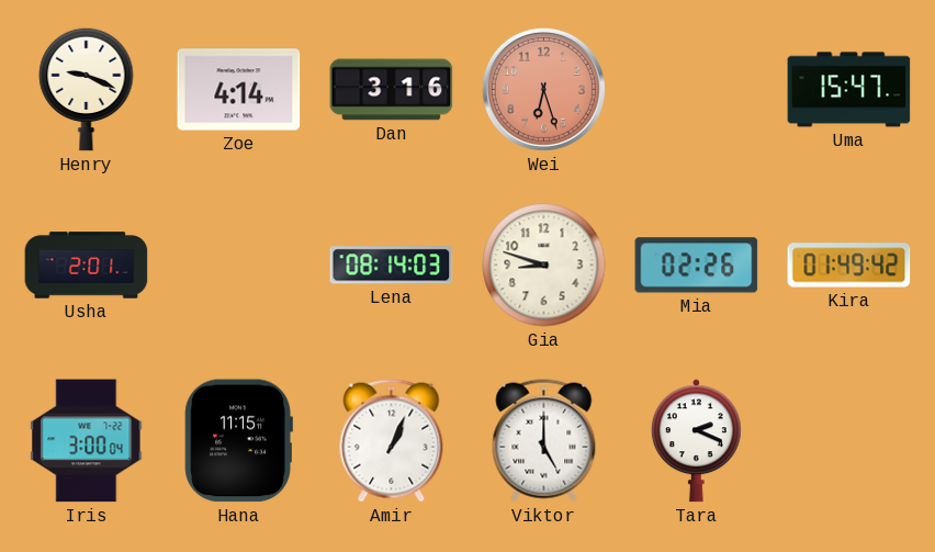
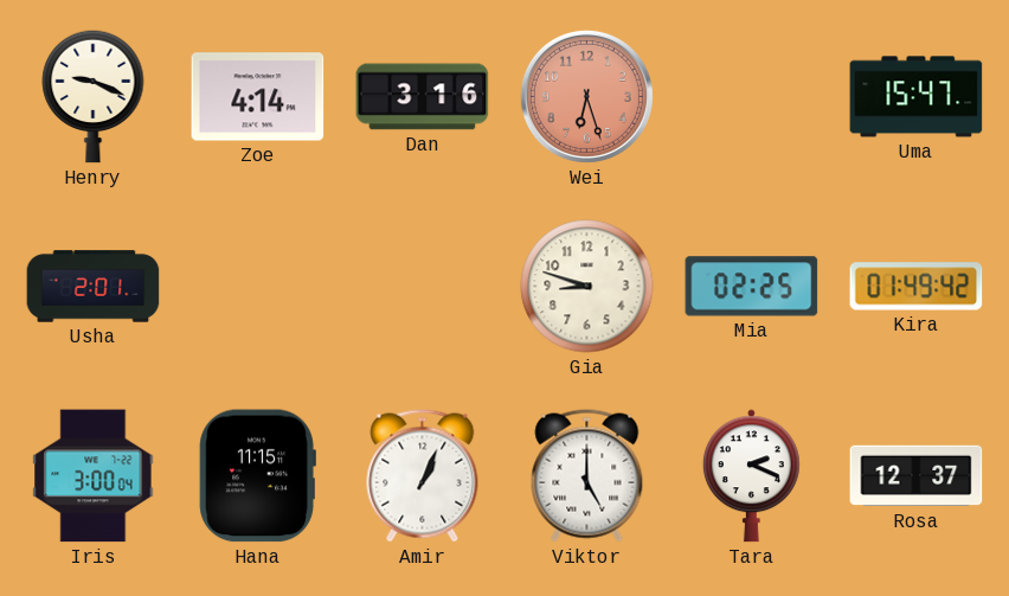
Lena: 08:14 -> none (392, 266)
Mia: 02:26 -> 02:25 (752, 287)
Rosa: none -> 12:37 (917, 476)
